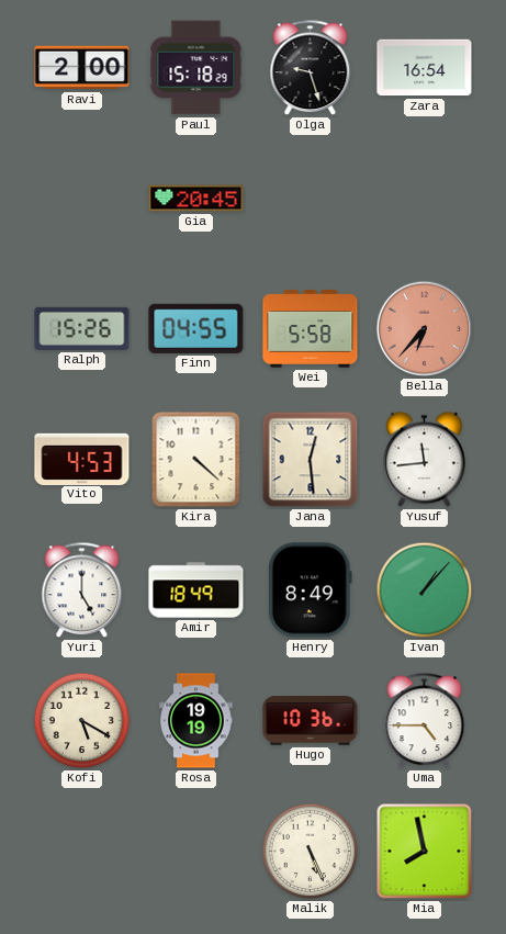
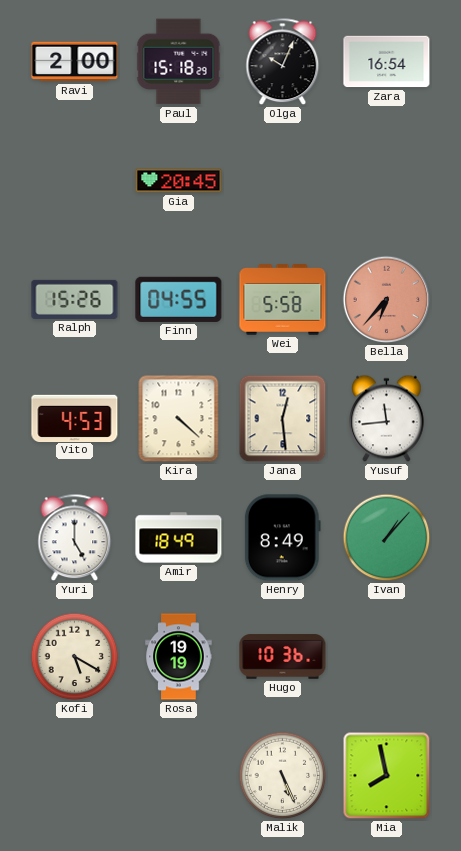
Olga: 9:27 -> 10:04 (283, 62)
Uma: 4:45 -> none (425, 721)
